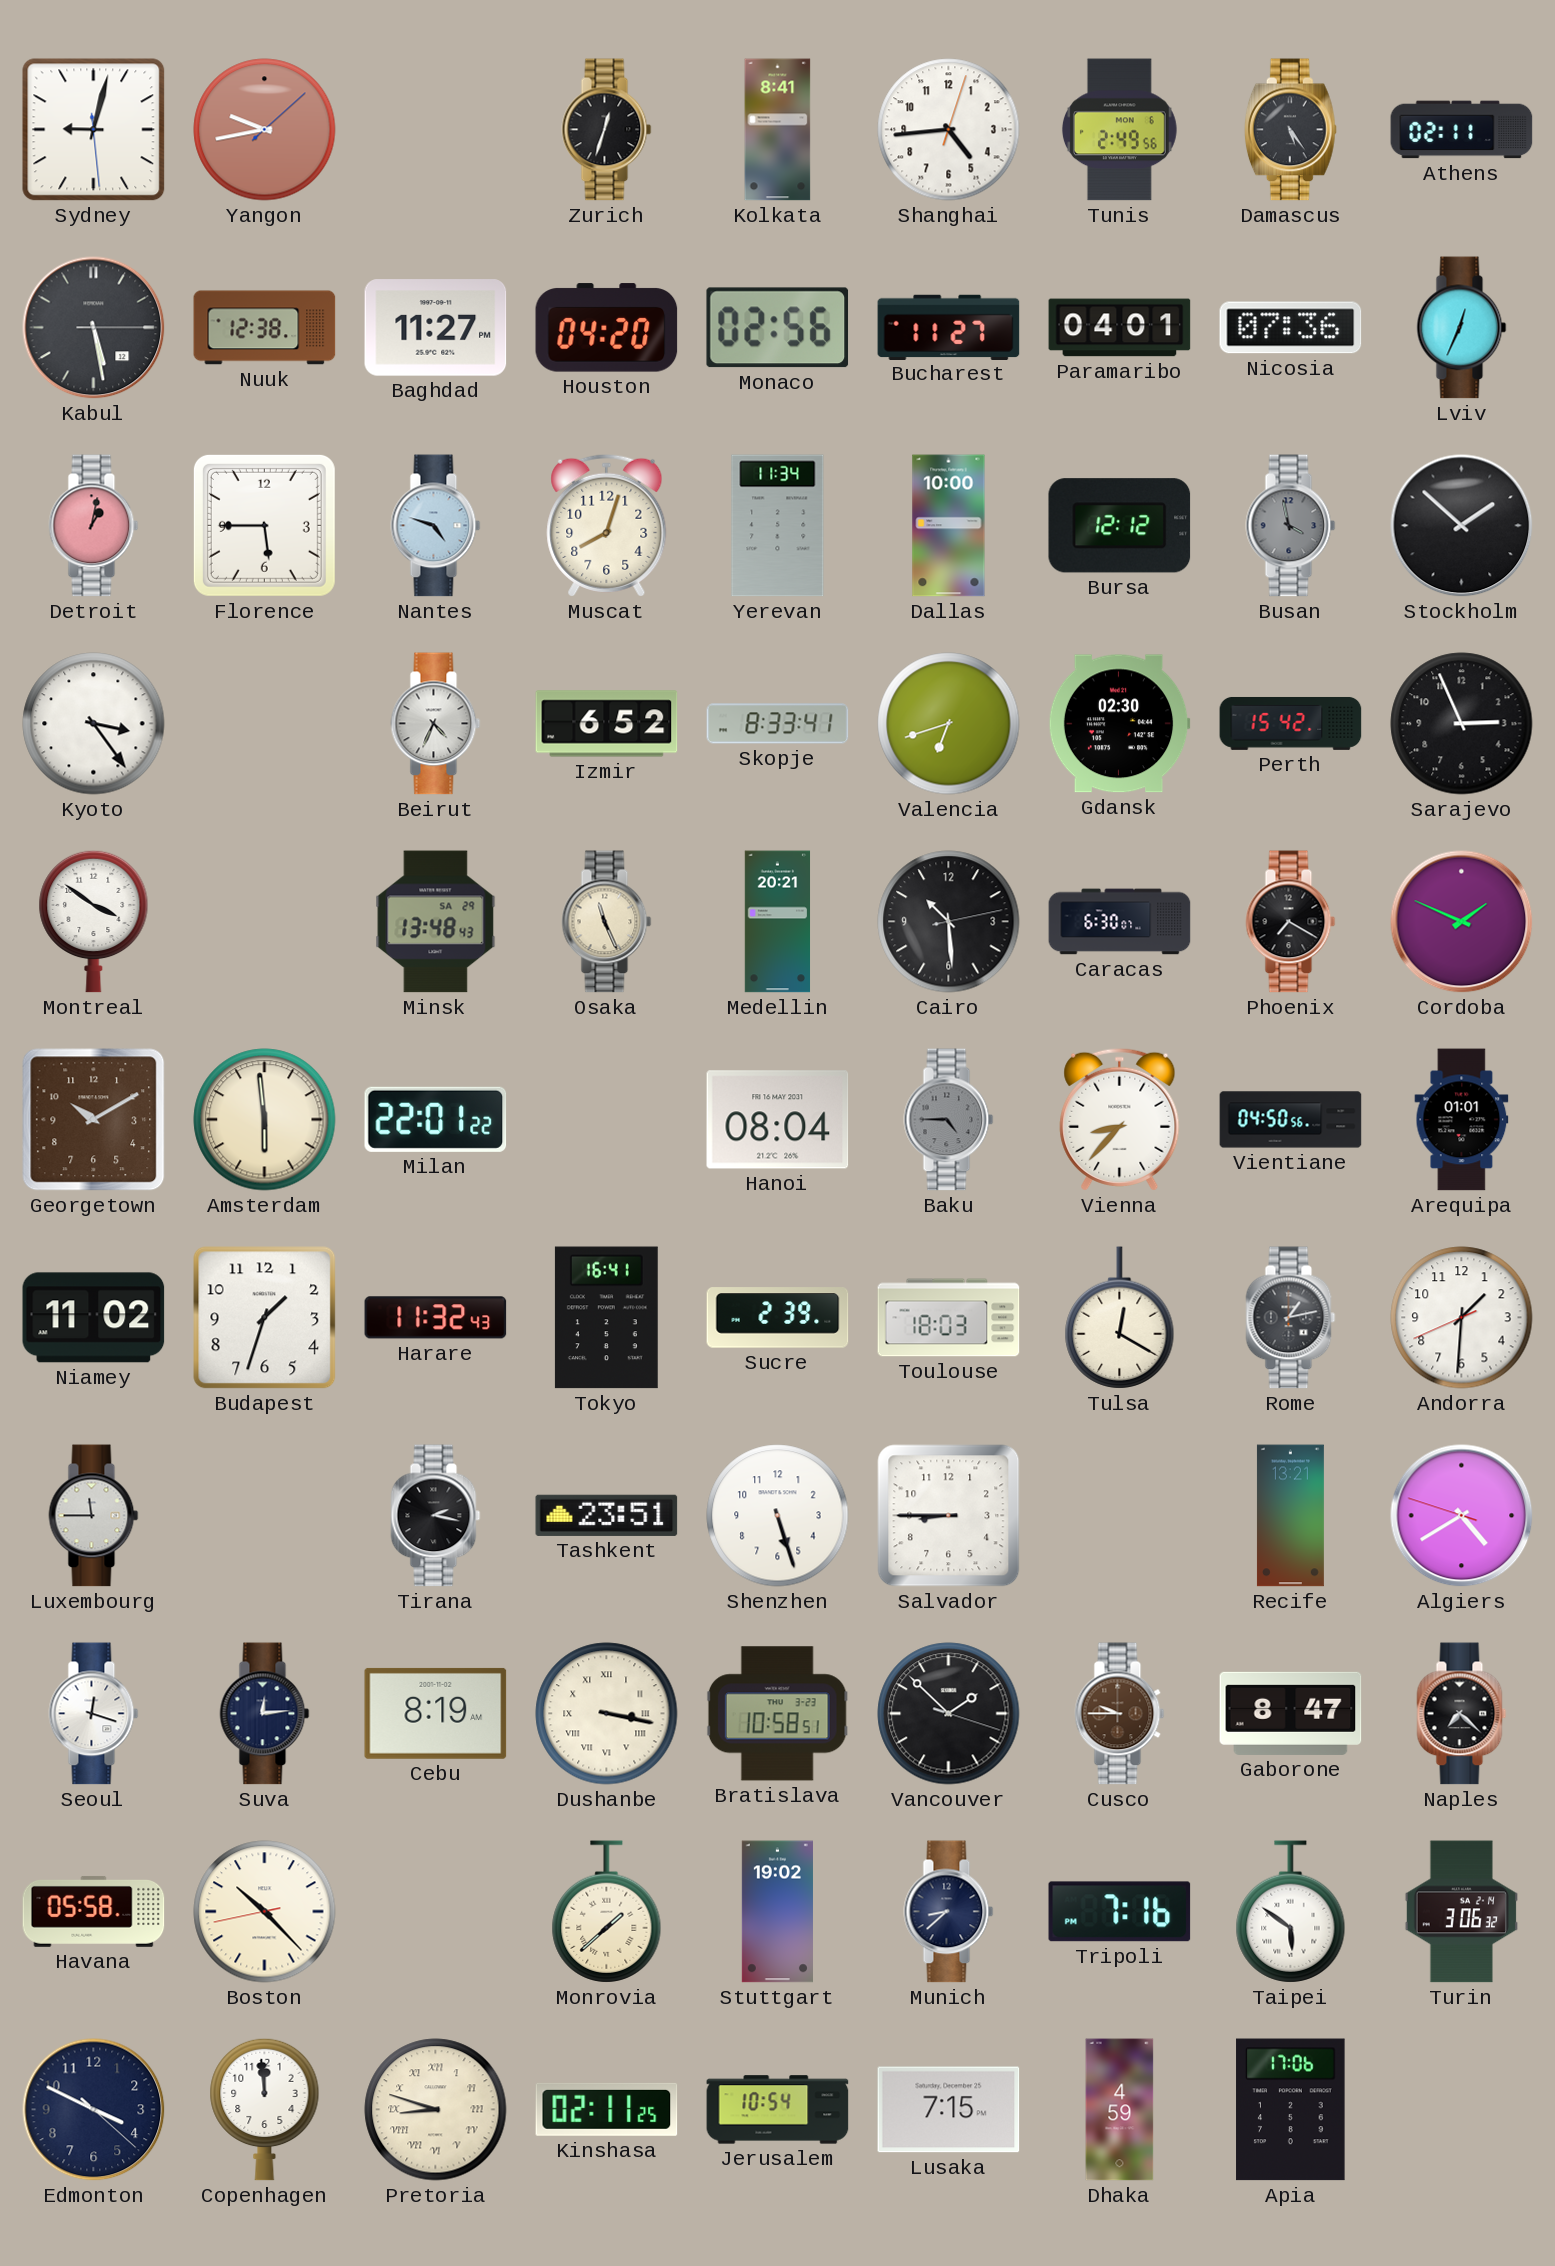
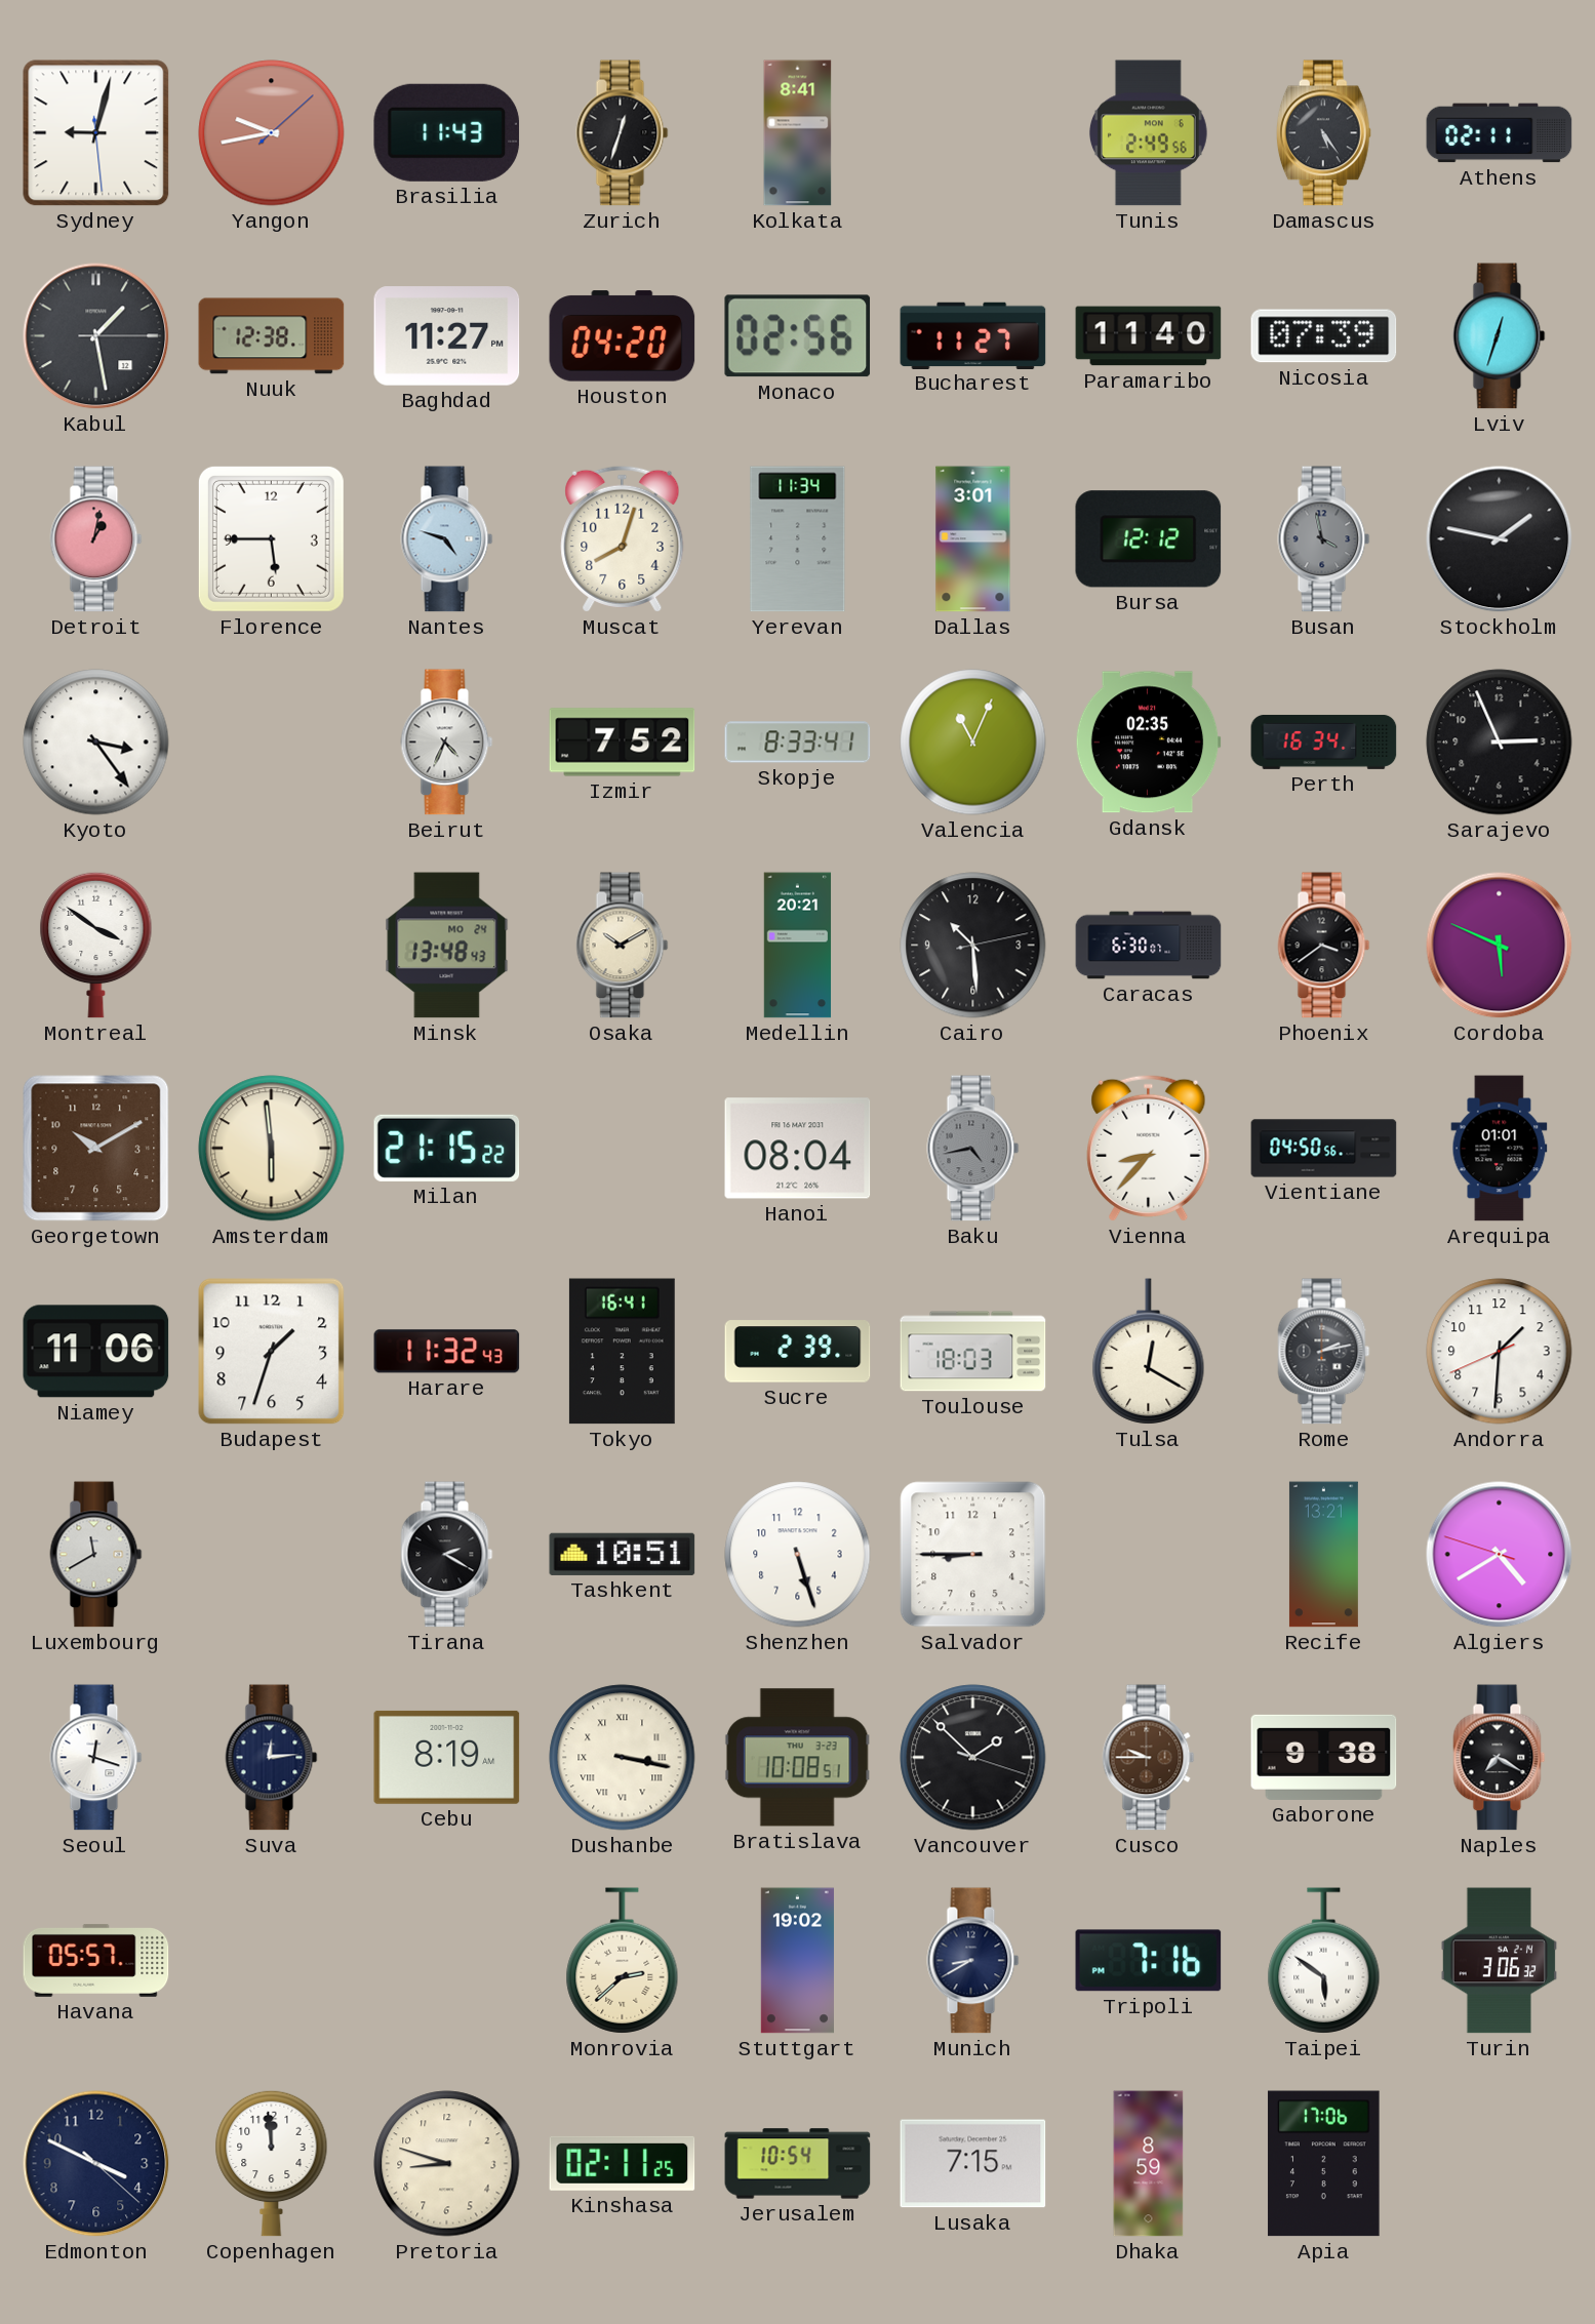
Brasilia: none -> 11:43 (447, 132)
Shanghai: 4:44 -> none (949, 130)
Kabul: 5:28 -> 1:28 (96, 336)
Paramaribo: 04:01 -> 11:40 (1149, 336)
Nicosia: 07:36 -> 07:39 (1324, 336)
Lviv: 12:34 -> 12:33 (1500, 336)
Dallas: 10:00 -> 3:01 (973, 539)
Stockholm: 1:52 -> 1:47 (1500, 539)
Izmir: 6:52 -> 7:52 (623, 743)
Valencia: 6:42 -> 11:04 (973, 743)
Gdansk: 02:30 -> 02:35 (1148, 743)
Perth: 15:42 -> 16:34 (1324, 742)
Minsk date: SA 29 -> MO 24 (447, 946)
Osaka: 11:26 -> 10:10 (623, 946)
Phoenix: 7:20 -> 3:39 (1324, 946)
Cordoba: 1:49 -> 5:49 (1500, 946)
Milan: 22:01 -> 21:15 (447, 1148)
Baku: 4:45 -> 4:43 (973, 1149)
Niamey: 11:02 -> 11:06 (96, 1352)
Rome: 1:13 -> 2:13 (1324, 1352)
Luxembourg: 11:45 -> 11:40 (96, 1555)
Tirana: 2:17 -> 2:20 (447, 1555)
Tashkent: 23:51 -> 10:51 (623, 1554)
Bratislava: 10:58 -> 10:08 (797, 1758)
Gaborone: 8:47 -> 9:38 (1324, 1757)
Naples: 7:22 -> 7:20 (1500, 1758)
Havana: 05:58 -> 05:57 (96, 1960)
Boston: 10:22 -> none (265, 1912)
Monrovia: 1:38 -> 2:38 (623, 1961)
Munich: 8:38 -> 8:40 (973, 1961)
Pretoria numerals: Roman -> Arabic (447, 2164)
Dhaka: 4:59 -> 8:59 (1149, 2164)
